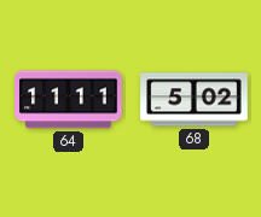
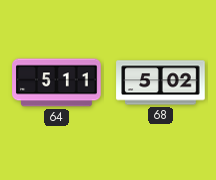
64: 11:11 -> 5:11 (57, 83)
